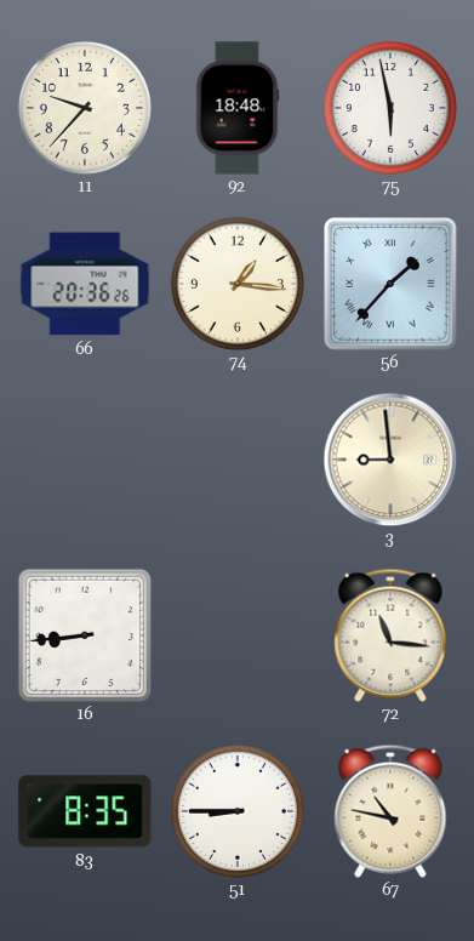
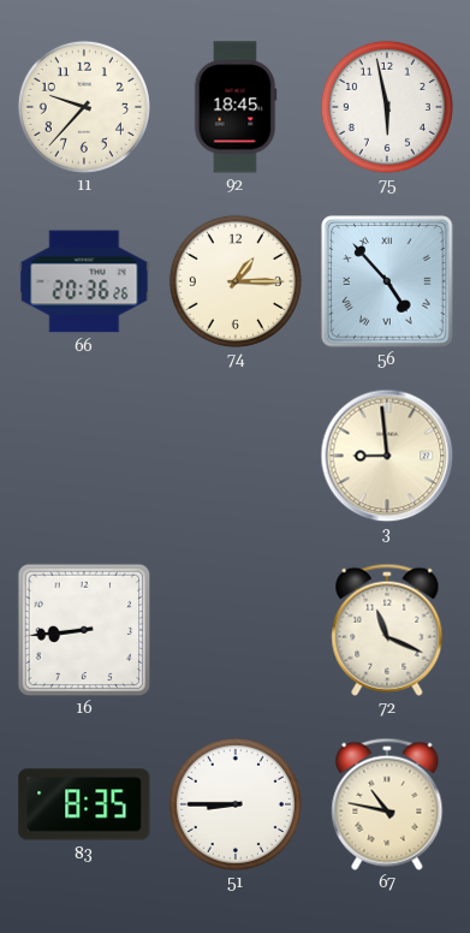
92: 18:48 -> 18:45 (236, 107)
74: 1:16 -> 1:15 (236, 281)
56: 1:37 -> 4:53 (388, 283)
72: 11:16 -> 11:19 (387, 630)
